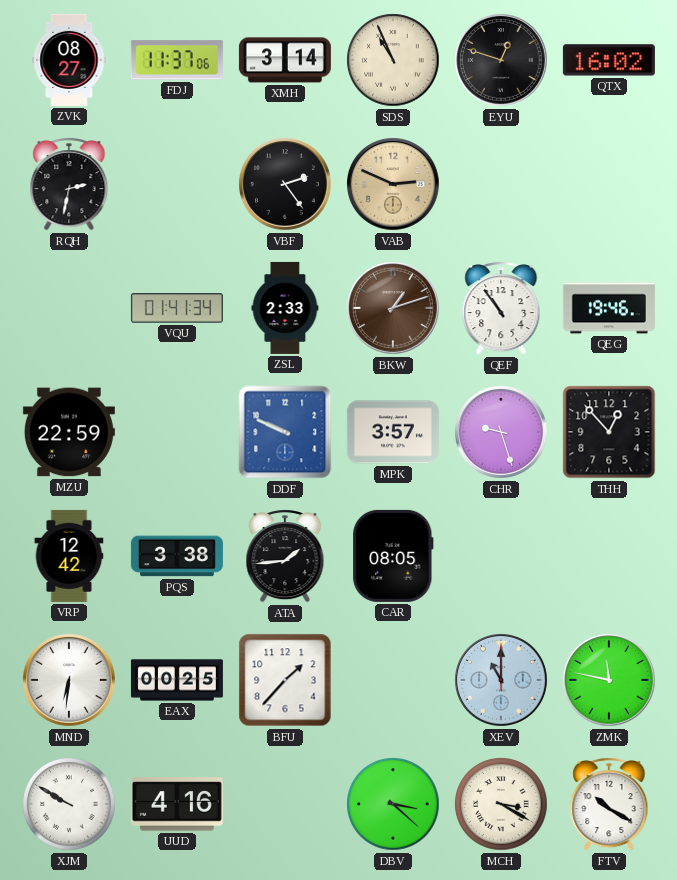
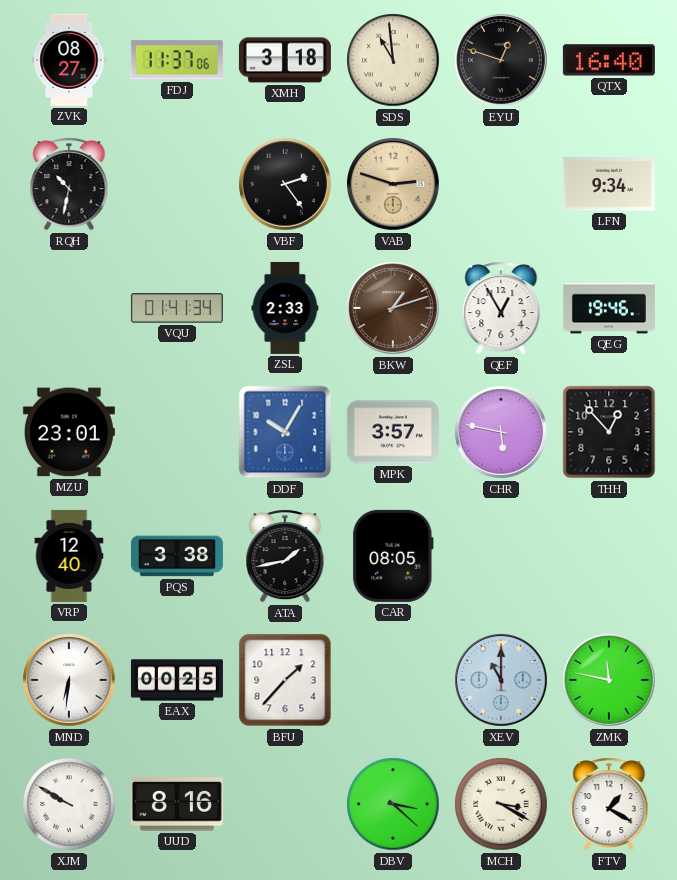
XMH: 3:14 -> 3:18 (285, 60)
SDS: 10:56 -> 10:59 (393, 60)
QTX: 16:02 -> 16:40 (609, 60)
RQH: 2:32 -> 10:32 (69, 184)
VAB: 2:49 -> 2:48 (394, 185)
LFN: none -> 9:34 (609, 184)
QEF: 10:54 -> 12:55 (501, 308)
MZU: 22:59 -> 23:01 (69, 432)
DDF: 9:49 -> 10:05 (285, 432)
CHR: 9:27 -> 5:47 (502, 433)
VRP: 12:42 -> 12:40 (69, 556)
ATA: 1:44 -> 1:43 (285, 556)
UUD: 4:16 -> 8:16 (177, 804)
FTV: 10:20 -> 1:20 (609, 804)
